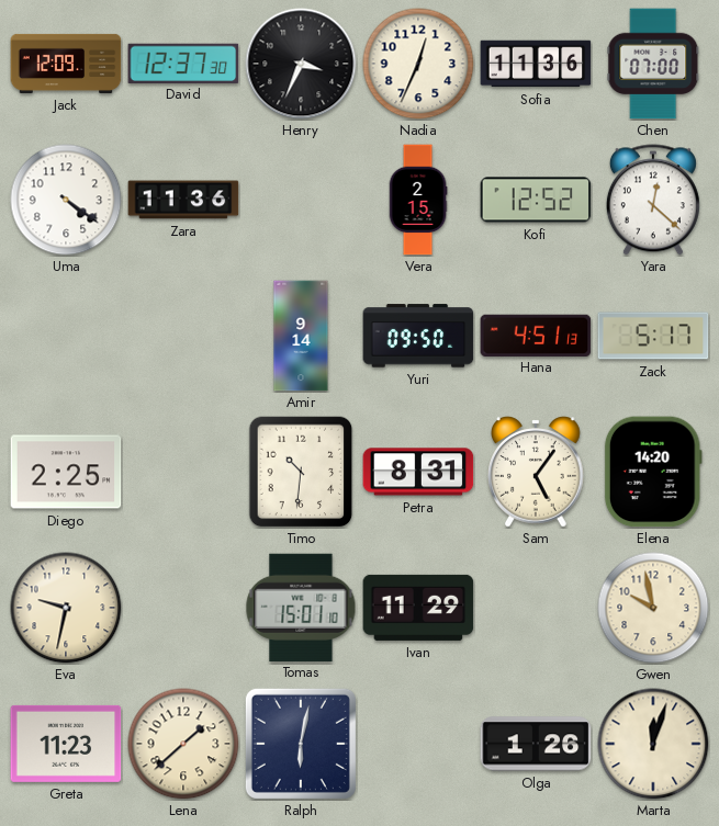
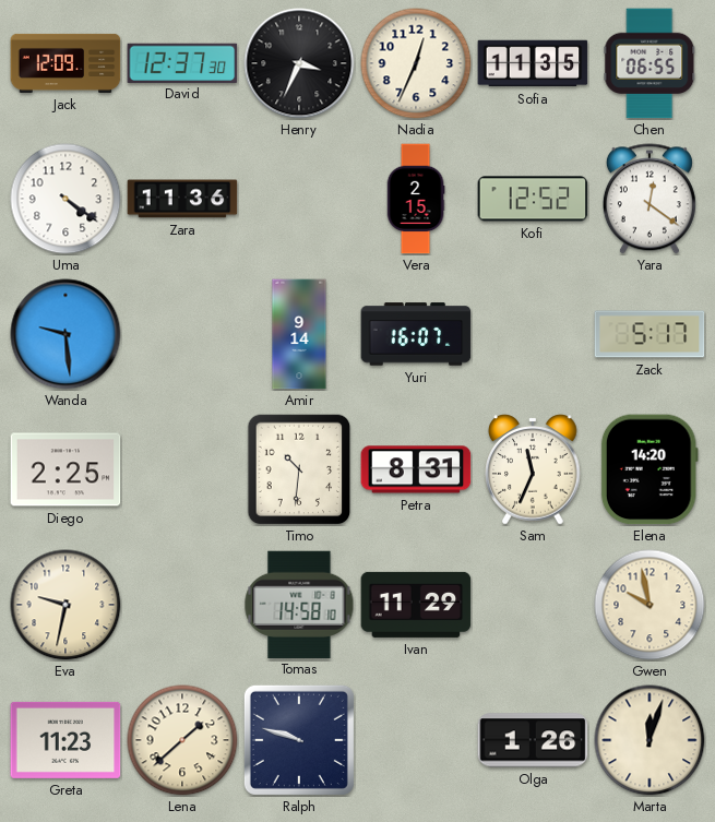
Sofia: 11:36 -> 11:35 (533, 63)
Chen: 07:00 -> 06:55 (650, 63)
Yara: 12:22 -> 12:21 (650, 199)
Wanda: none -> 9:29 (65, 334)
Yuri: 09:50 -> 16:07 (416, 334)
Hana: 4:51 -> none (536, 335)
Sam: 5:06 -> 11:34 (533, 469)
Tomas: 15:01 -> 14:58 (299, 604)
Ralph: 6:02 -> 9:48 (299, 740)
